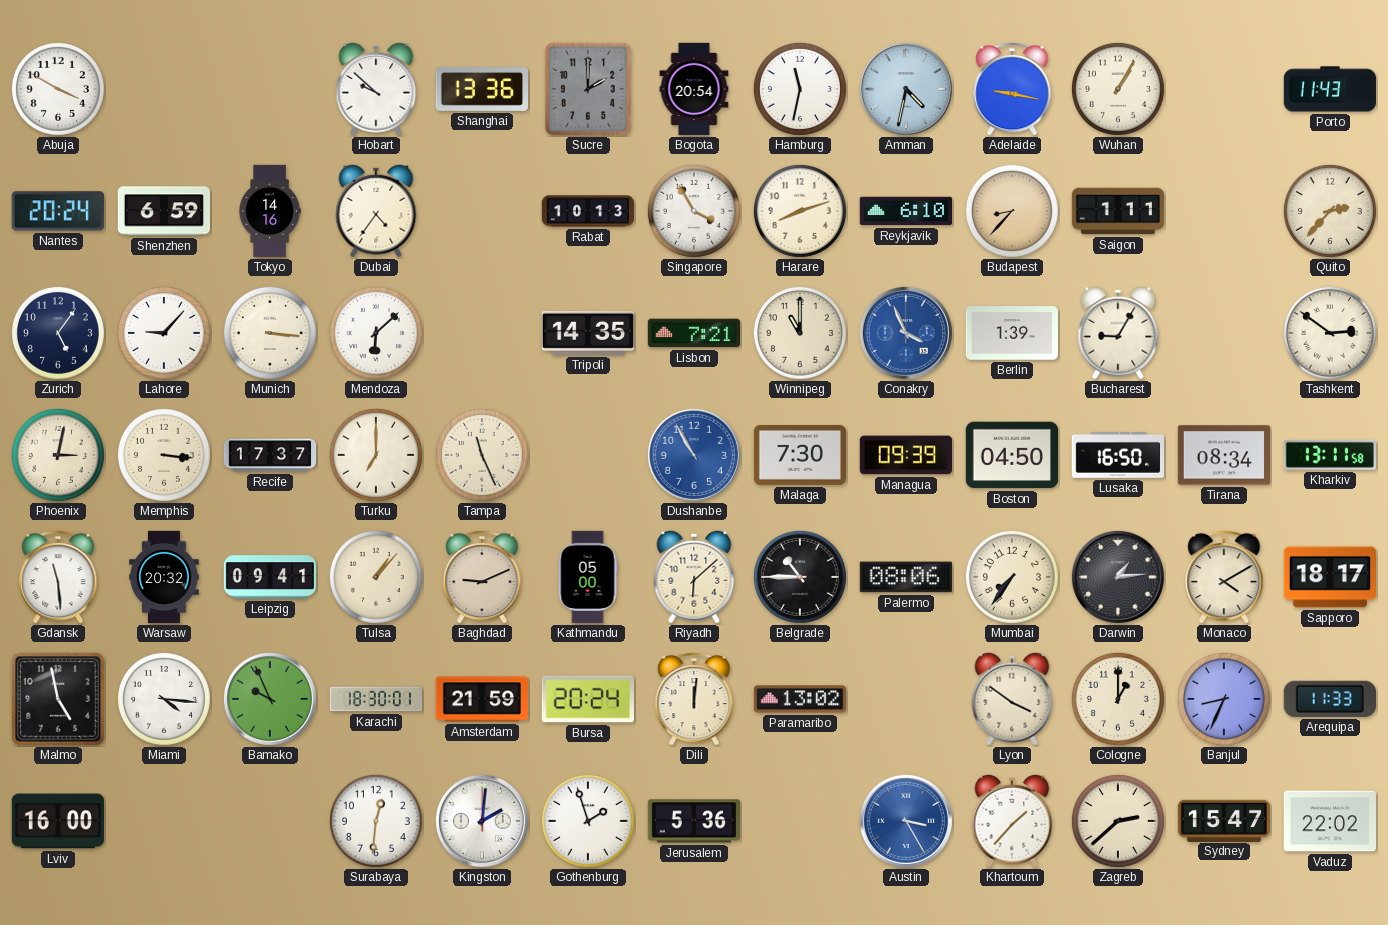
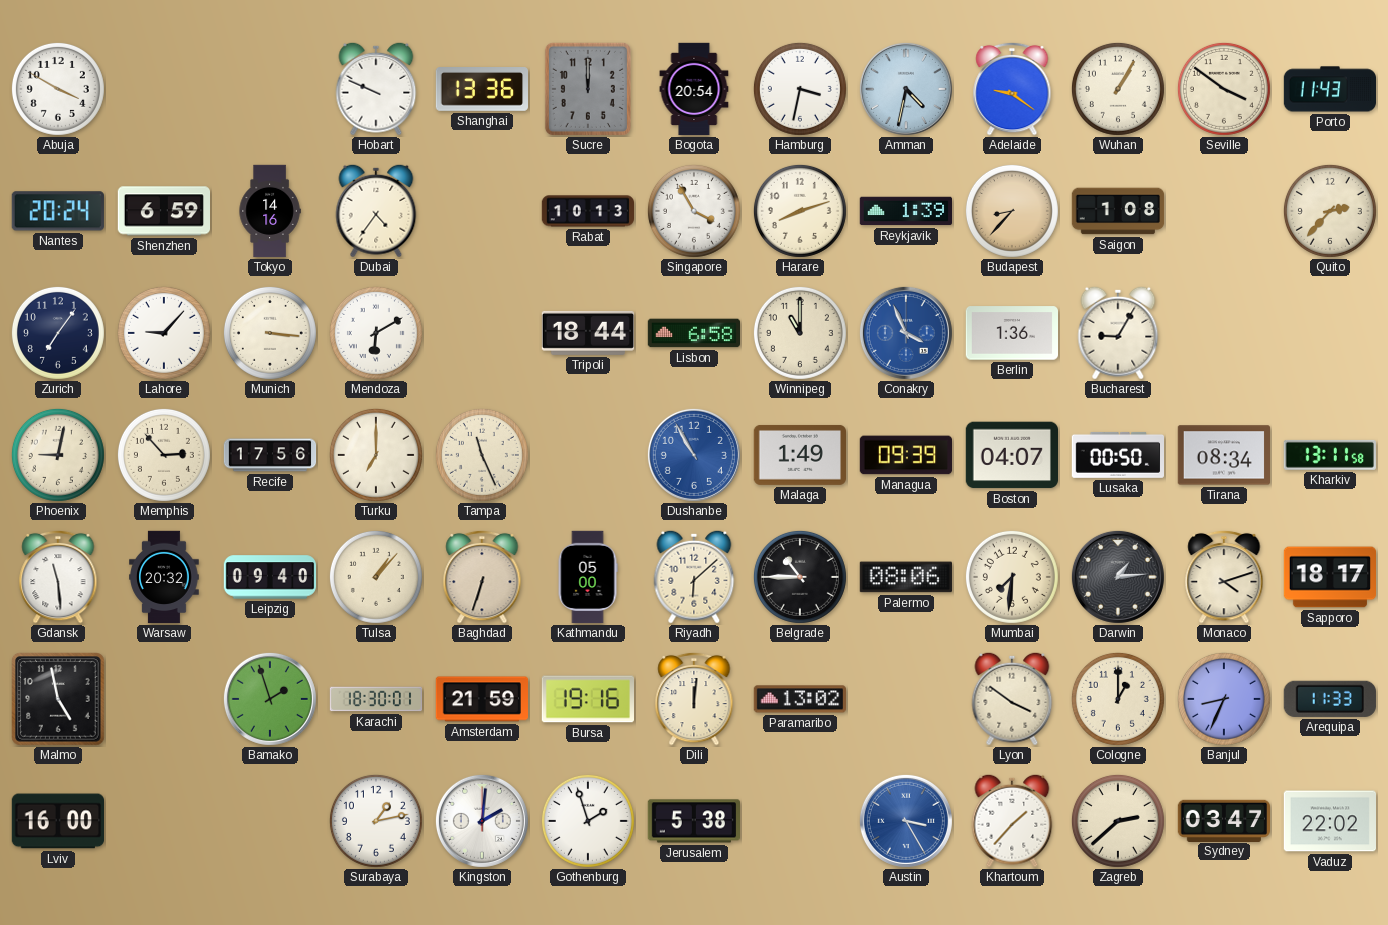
Hobart: 9:52 -> 9:49 (376, 89)
Sucre: 2:00 -> 12:00 (588, 89)
Hamburg: 11:32 -> 3:32 (800, 89)
Adelaide: 9:17 -> 9:21 (1012, 89)
Seville: none -> 3:51 (1224, 89)
Reykjavik: 6:10 -> 1:39 (905, 211)
Saigon: 1:11 -> 1:08 (1118, 211)
Zurich: 5:06 -> 7:06 (58, 333)
Mendoza: 6:08 -> 6:10 (376, 333)
Tripoli: 14:35 -> 18:44 (587, 333)
Lisbon: 7:21 -> 6:58 (693, 333)
Berlin: 1:39 -> 1:36 (1011, 333)
Tashkent: 2:51 -> none (1330, 333)
Phoenix: 3:02 -> 9:02 (58, 455)
Memphis: 3:16 -> 2:53 (164, 455)
Recife: 17:37 -> 17:56 (270, 455)
Malaga: 7:30 -> 1:49 (799, 455)
Boston: 04:50 -> 04:07 (1011, 455)
Lusaka: 16:50 -> 00:50 (1117, 455)
Leipzig: 09:41 -> 09:40 (270, 577)
Baghdad: 9:11 -> 6:33 (482, 577)
Mumbai: 7:36 -> 7:31 (1012, 577)
Monaco: 4:10 -> 4:12 (1224, 577)
Miami: 4:16 -> none (164, 699)
Bamako: 9:56 -> 1:57 (270, 699)
Bursa: 20:24 -> 19:16 (587, 699)
Surabaya: 12:31 -> 1:13 (376, 821)
Jerusalem: 5:36 -> 5:38 (693, 821)
Sydney: 15:47 -> 03:47 (1223, 820)
